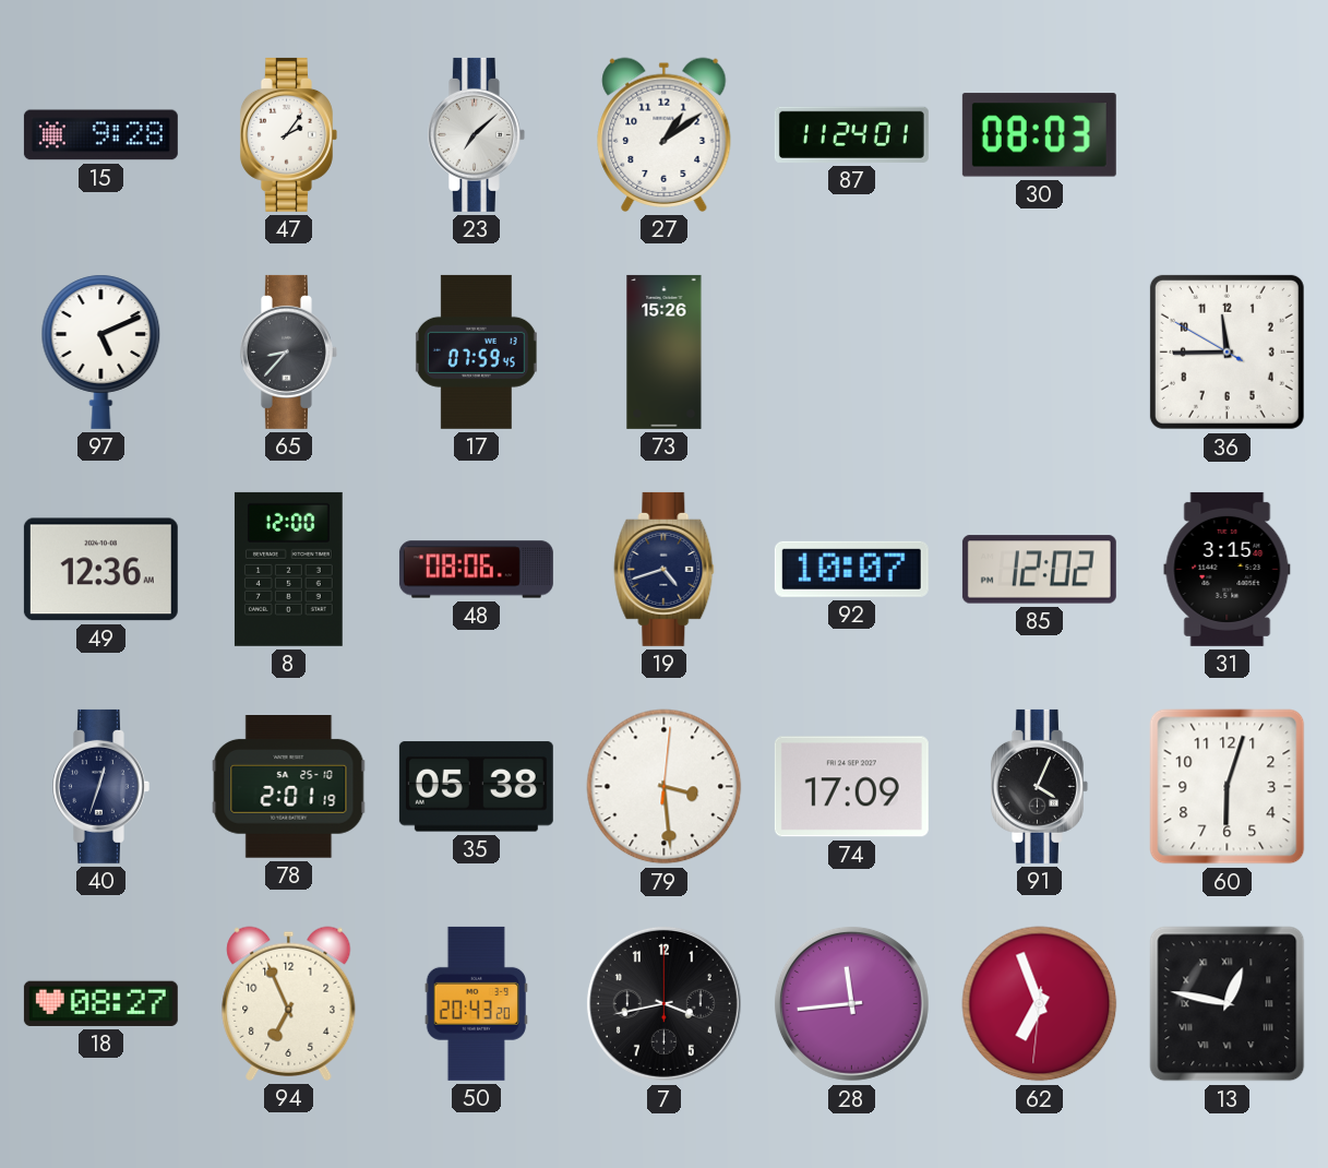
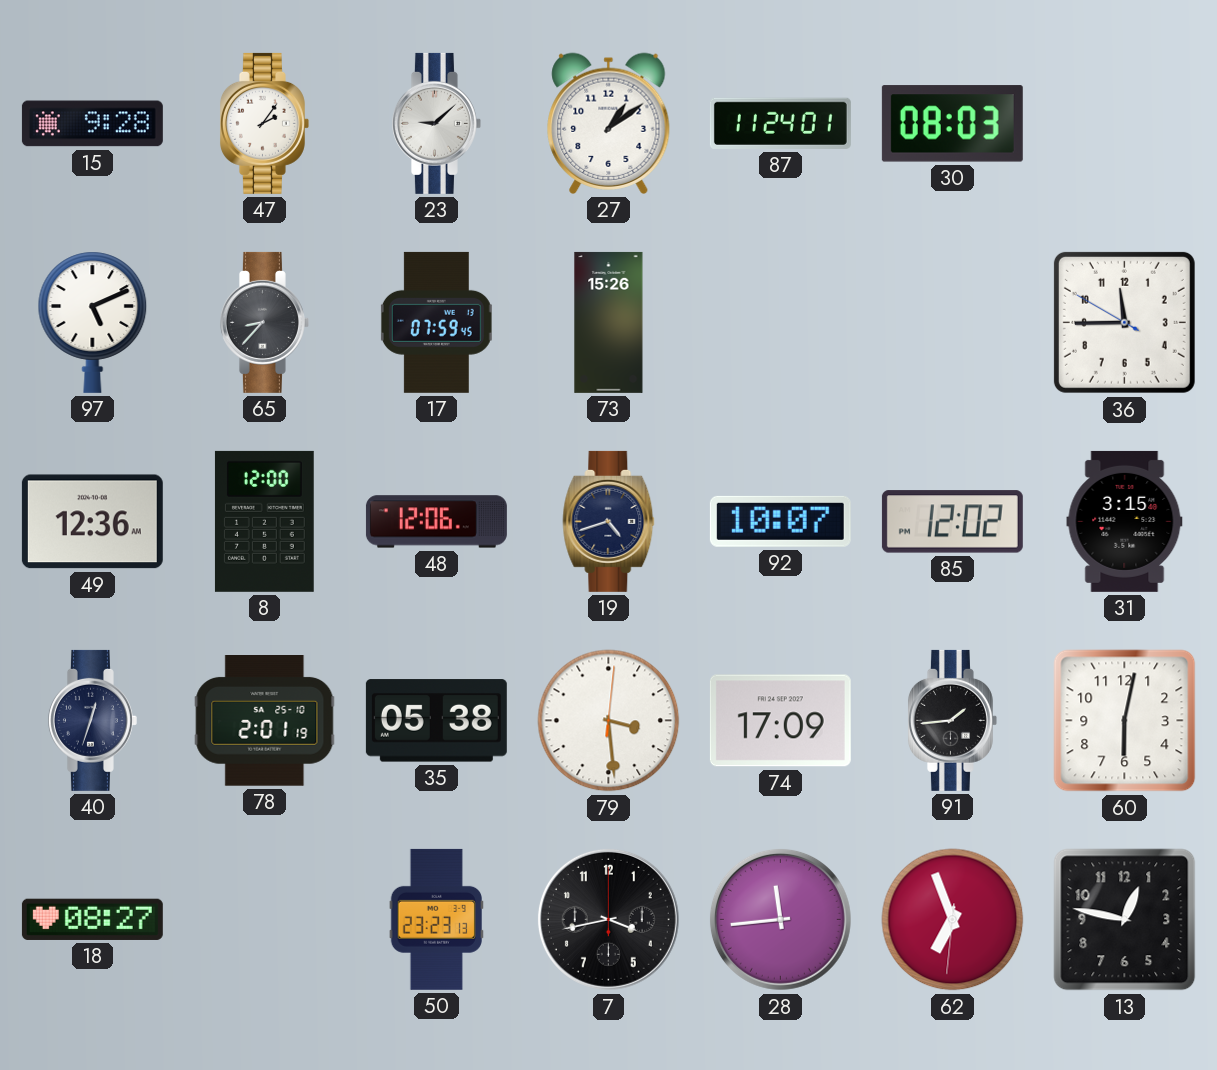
23: 7:08 -> 9:08 (436, 123)
48: 08:06 -> 12:06 (436, 522)
91: 4:04 -> 1:44 (952, 720)
60: 6:03 -> 6:02 (1125, 721)
94: 6:56 -> none (289, 1003)
50: 20:43 -> 23:23 (436, 919)
13 numerals: Roman -> Arabic (1125, 920)
